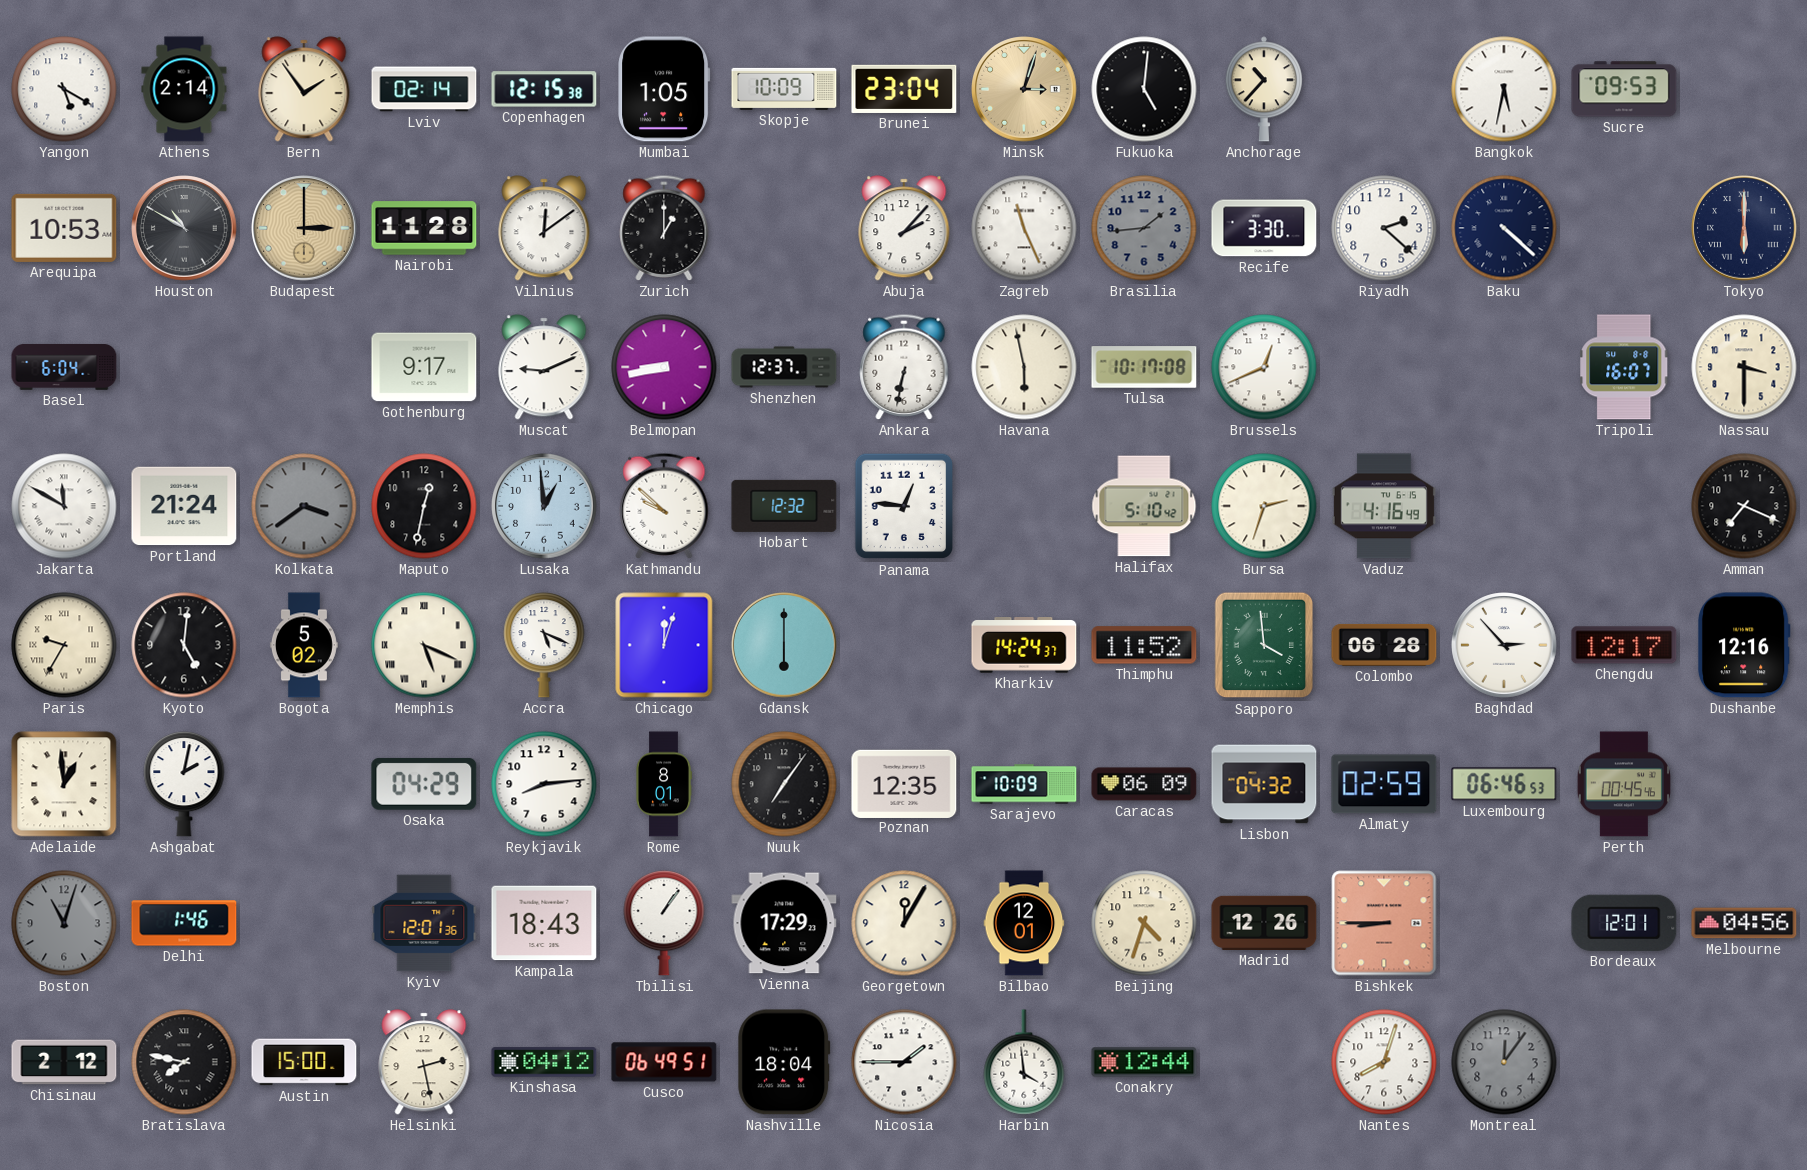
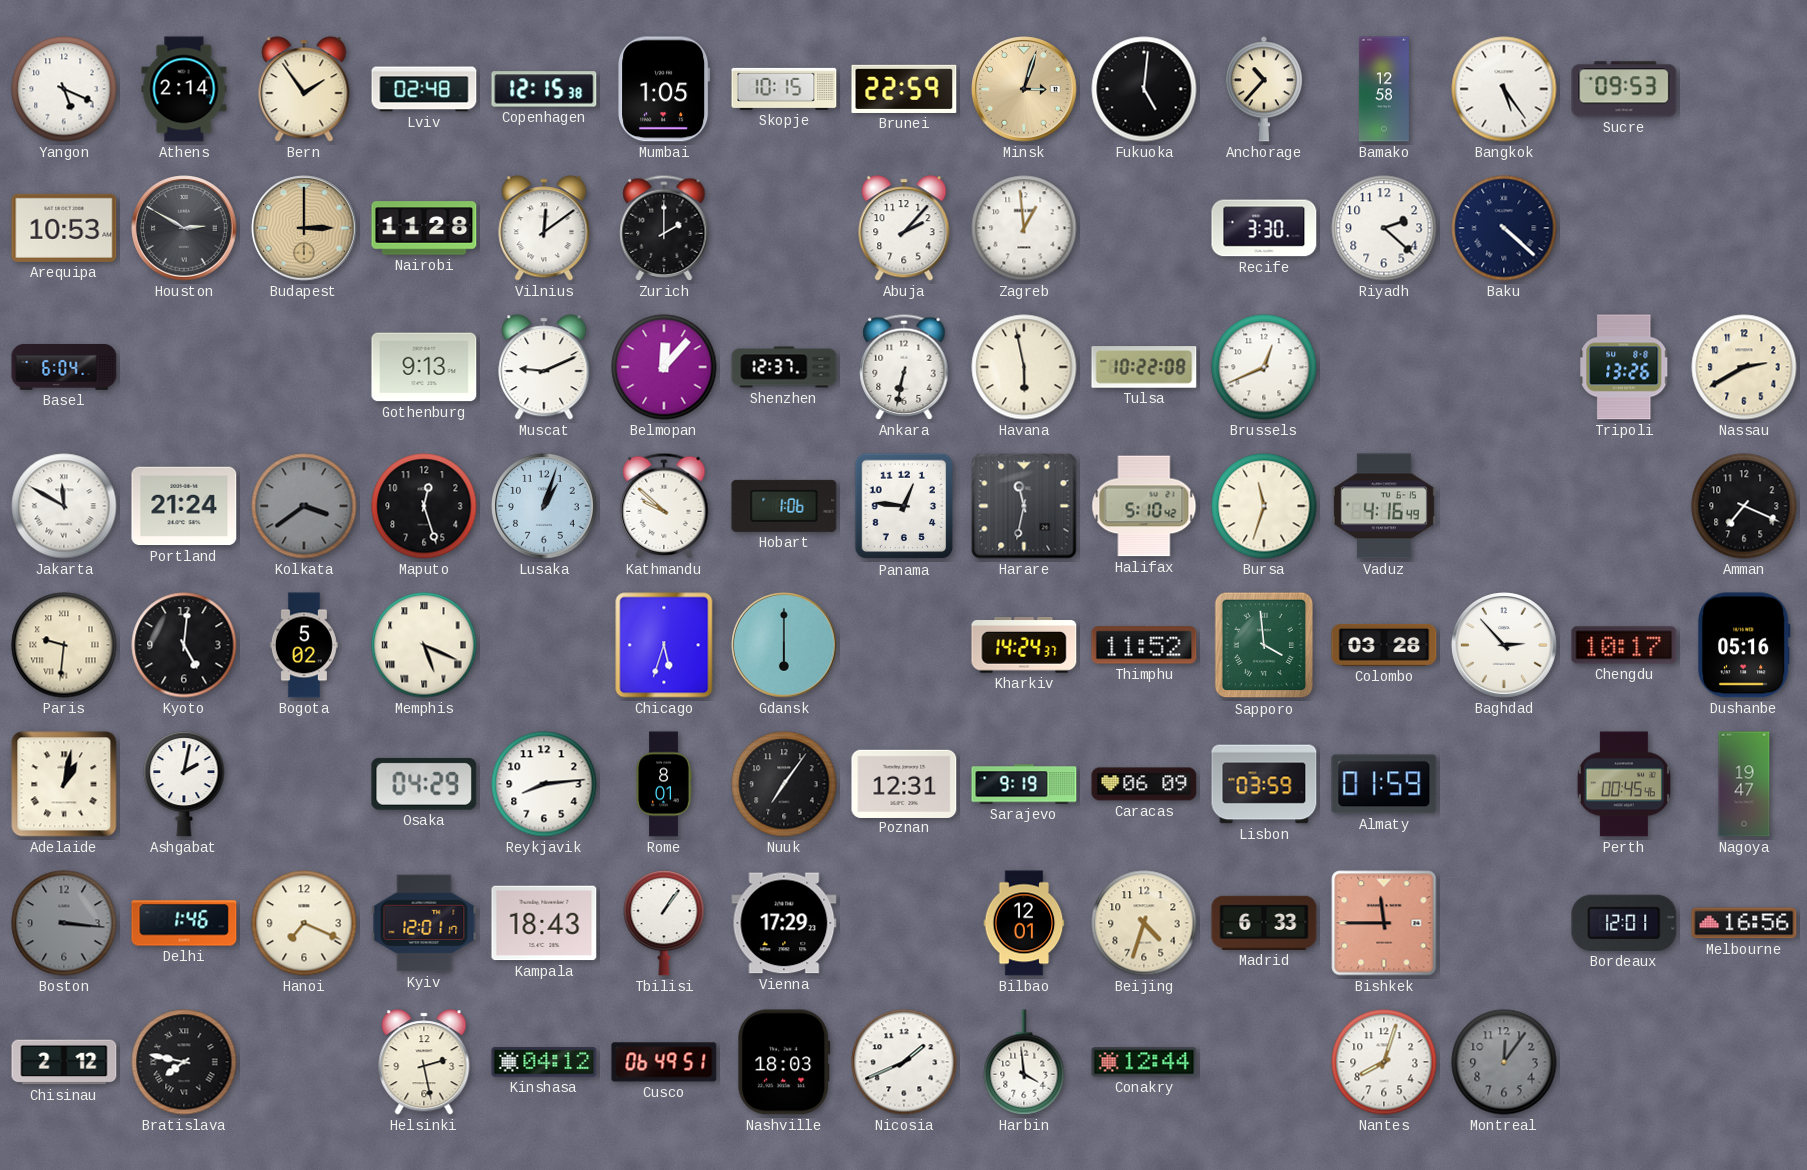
Yangon: 5:20 -> 5:19 (64, 89)
Lviv: 02:14 -> 02:48 (424, 89)
Skopje: 10:09 -> 10:15 (784, 89)
Brunei: 23:04 -> 22:59 (904, 89)
Bamako: none -> 12:58 (1384, 89)
Bangkok: 5:32 -> 5:24 (1504, 89)
Houston: 10:50 -> 2:50 (184, 228)
Zurich: 1:00 -> 2:00 (664, 228)
Zagreb: 11:26 -> 12:59 (1024, 228)
Brasilia: 1:44 -> none (1144, 228)
Tokyo: 6:00 -> none (1744, 228)
Gothenburg: 9:17 -> 9:13 (424, 367)
Belmopan: 8:43 -> 12:07 (664, 367)
Tulsa: 10:17 -> 10:22 (1144, 367)
Tripoli: 16:07 -> 13:26 (1624, 367)
Nassau: 3:30 -> 2:40 (1744, 367)
Maputo: 12:32 -> 12:27 (424, 506)
Lusaka: 12:59 -> 1:03 (544, 506)
Hobart: 12:32 -> 1:06 (784, 506)
Harare: none -> 11:32 (1024, 506)
Bursa: 2:33 -> 11:33 (1264, 506)
Paris: 9:35 -> 9:31 (64, 645)
Accra: 5:19 -> none (544, 645)
Chicago: 12:03 -> 5:33 (664, 645)
Colombo: 06:28 -> 03:28 (1384, 645)
Chengdu: 12:17 -> 10:17 (1624, 645)
Dushanbe: 12:16 -> 05:16 (1744, 645)
Adelaide: 12:59 -> 1:02 (64, 784)
Poznan: 12:35 -> 12:31 (904, 783)
Sarajevo: 10:09 -> 9:19 (1024, 784)
Lisbon: 04:32 -> 03:59 (1264, 784)
Almaty: 02:59 -> 01:59 (1384, 784)
Luxembourg: 06:46 -> none (1504, 784)
Nagoya: none -> 19:47 (1744, 784)
Boston: 11:03 -> 3:16 (64, 923)
Hanoi: none -> 7:19 (304, 923)
Kyiv: 12:01:36 -> 12:01:17 (424, 923)
Georgetown: 12:05 -> none (904, 923)
Madrid: 12:26 -> 6:33 (1264, 923)
Bishkek: 8:45 -> 11:45 (1384, 923)
Melbourne: 04:56 -> 16:56 (1744, 923)
Austin: 15:00 -> none (304, 1062)
Nashville: 18:04 -> 18:03 (784, 1062)
Nicosia: 1:45 -> 1:41 (904, 1062)
